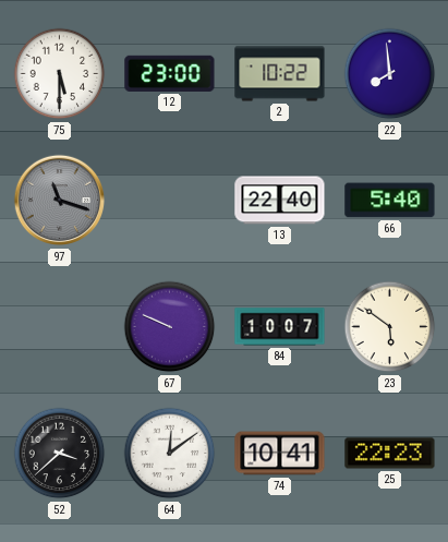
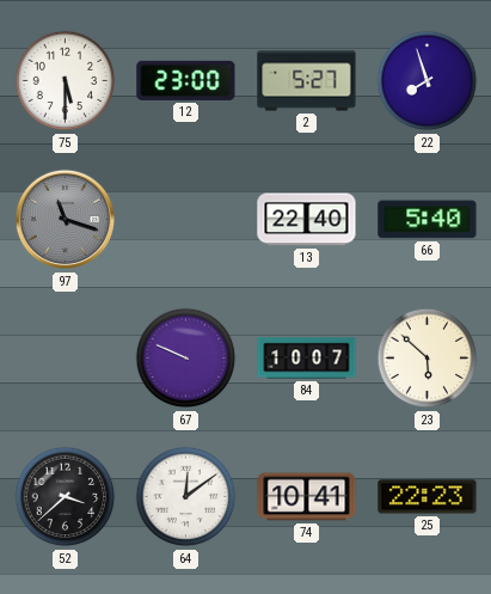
2: 10:22 -> 5:27 (307, 81)
22: 7:59 -> 7:57 (428, 81)
23: 5:51 -> 5:52 (428, 359)
